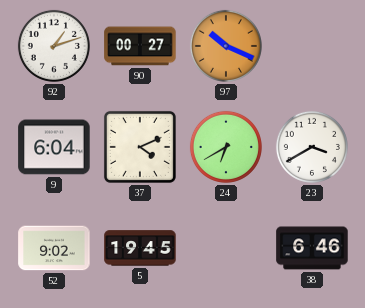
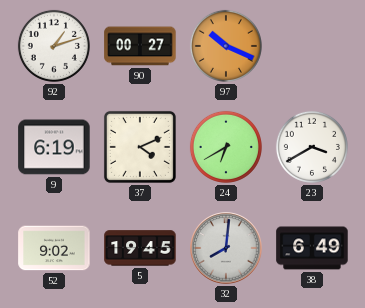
9: 6:04 -> 6:19 (54, 147)
32: none -> 8:01 (226, 248)
38: 6:46 -> 6:49 (312, 248)
